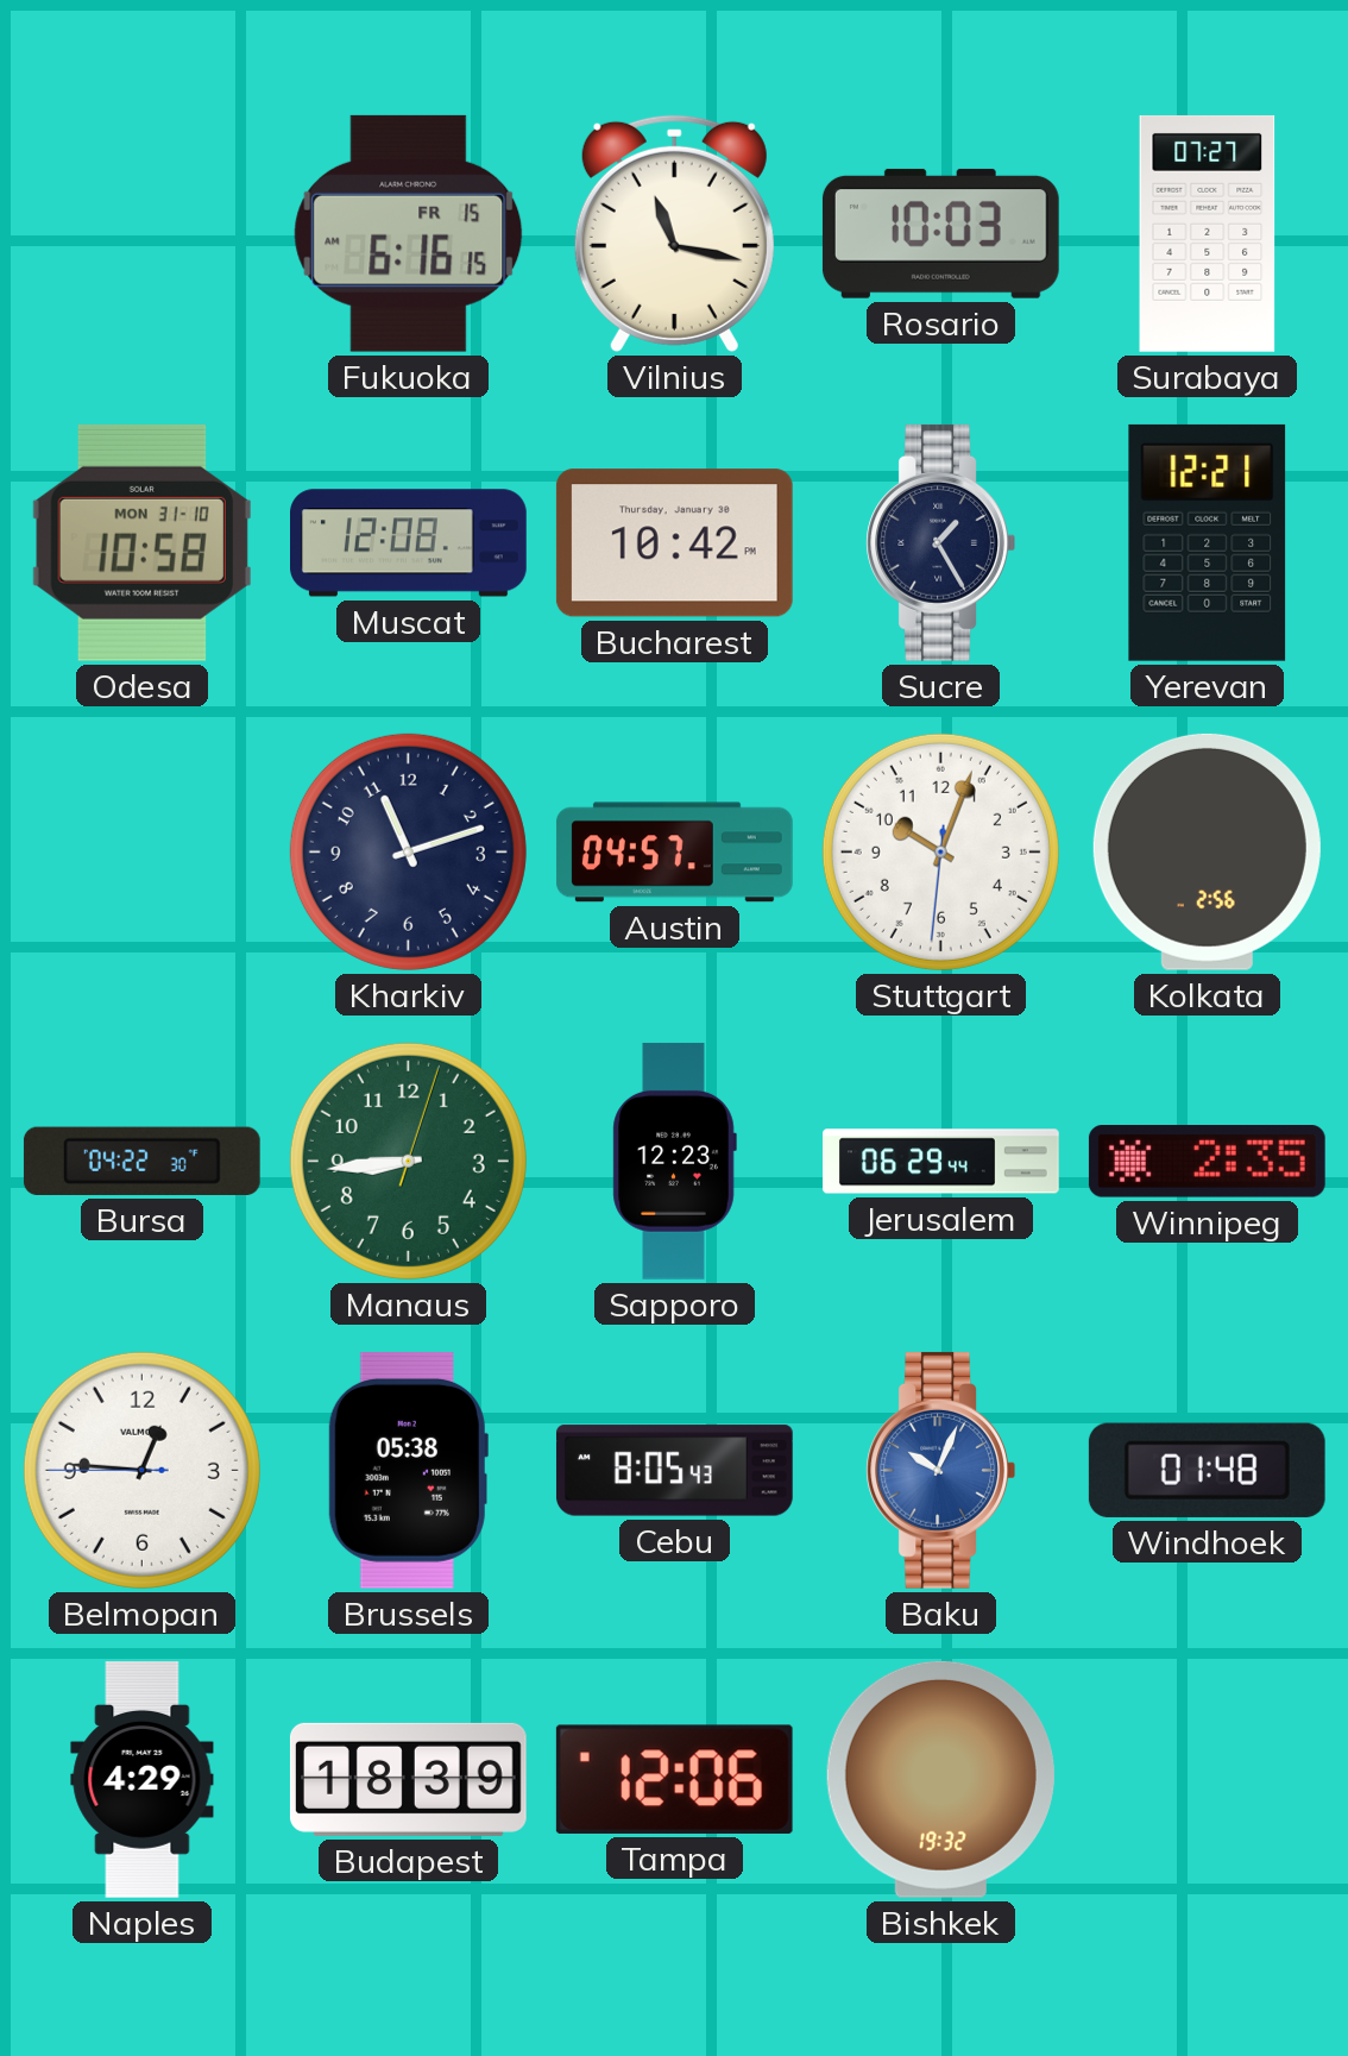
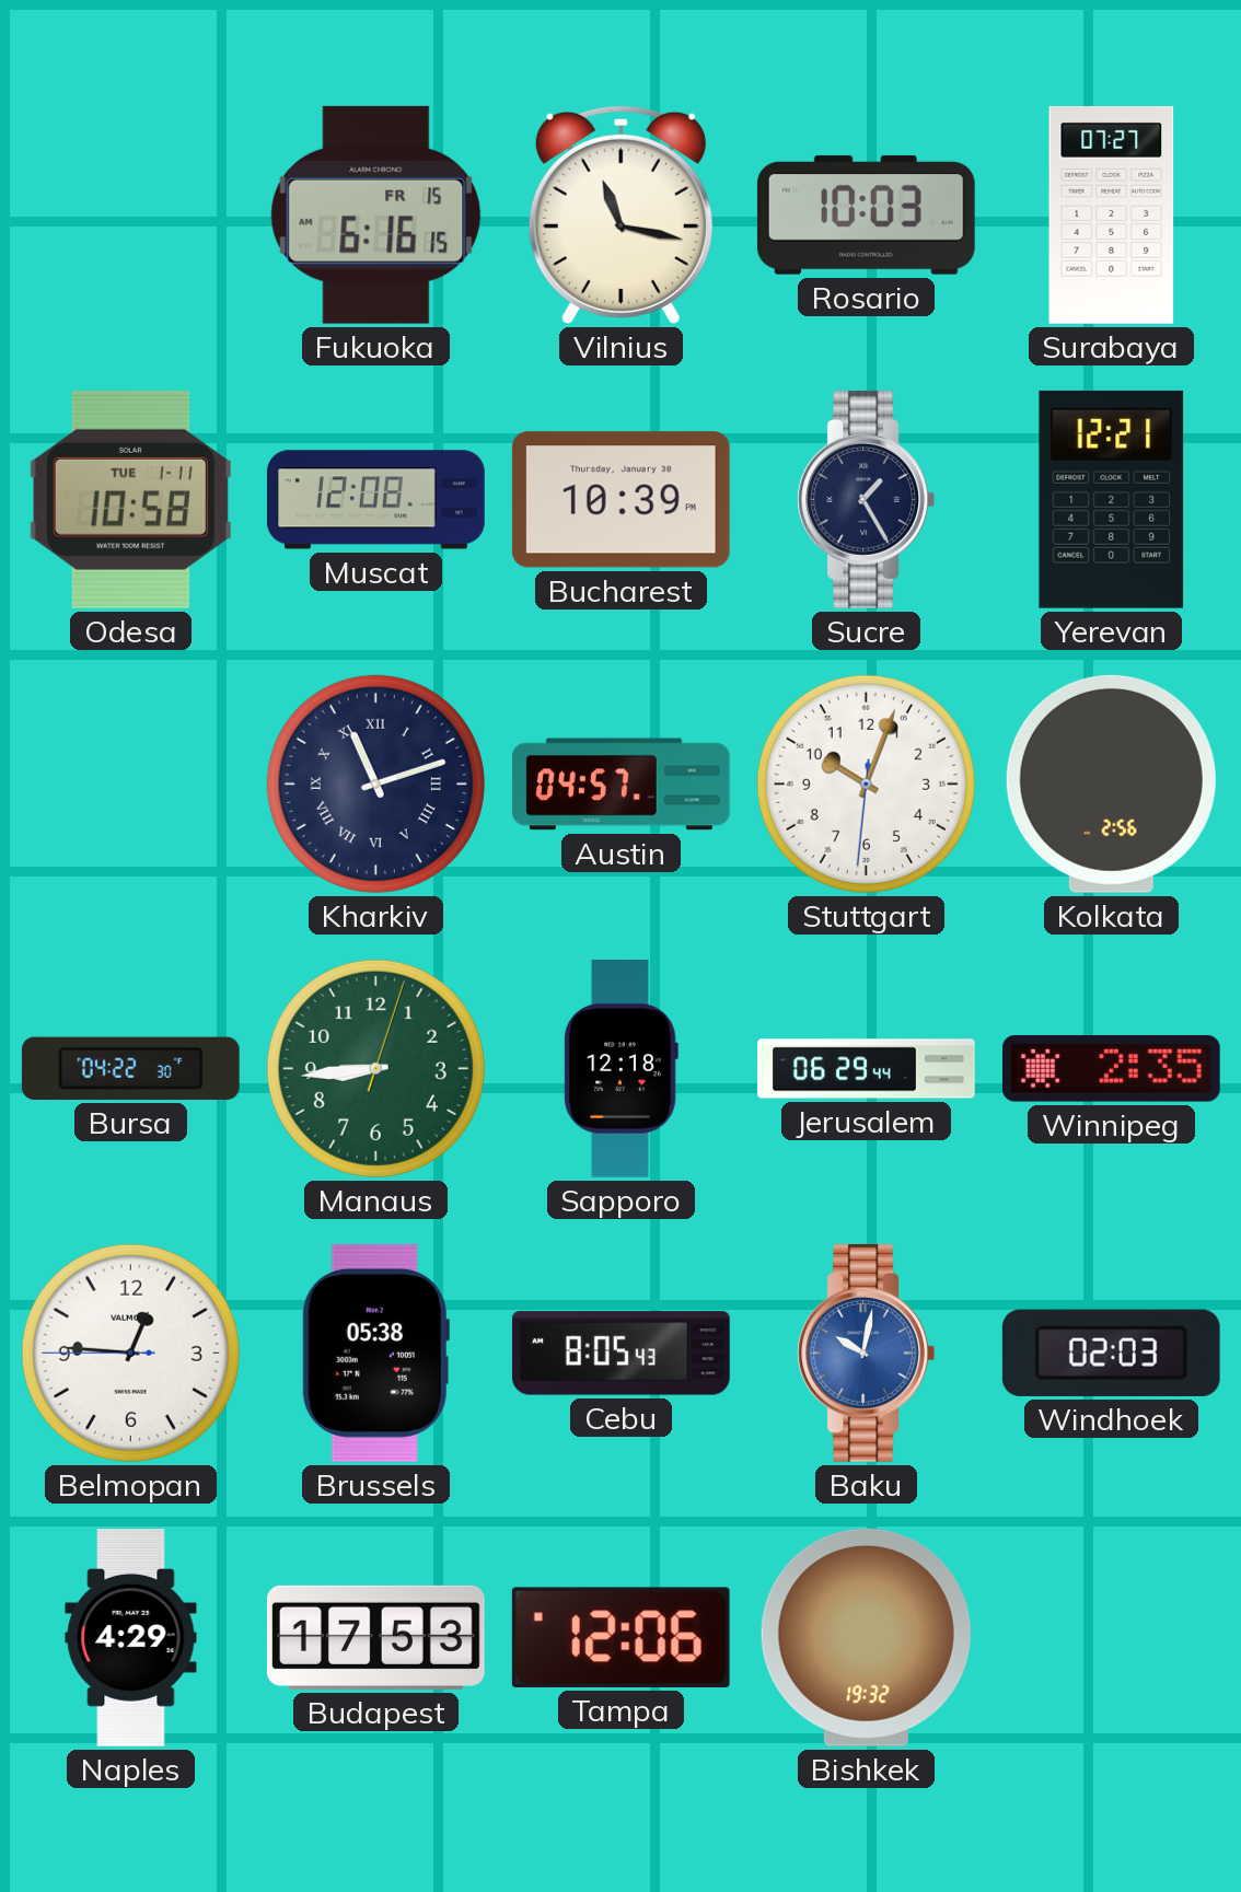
Odesa date: MON 31-10 -> TUE 1-11 (130, 499)
Bucharest: 10:42 -> 10:39 (620, 500)
Kharkiv numerals: Arabic -> Roman (375, 784)
Sapporo: 12:23 -> 12:18 (620, 1068)
Baku: 10:04 -> 10:02 (866, 1353)
Windhoek: 01:48 -> 02:03 (1111, 1353)
Budapest: 18:39 -> 17:53 (375, 1637)
